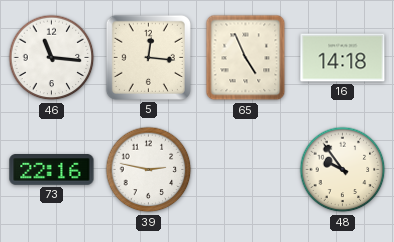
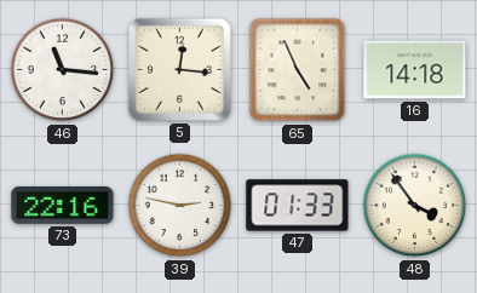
47: none -> 01:33 (298, 206)
48: 9:54 -> 3:54 (415, 206)
